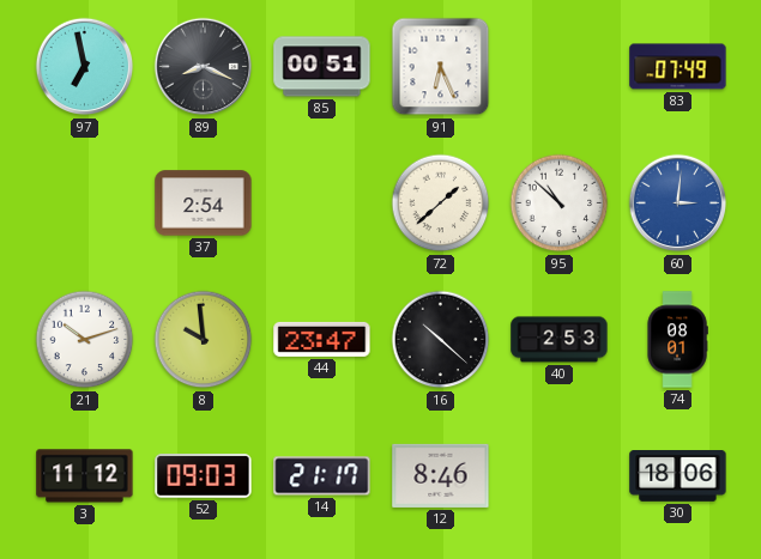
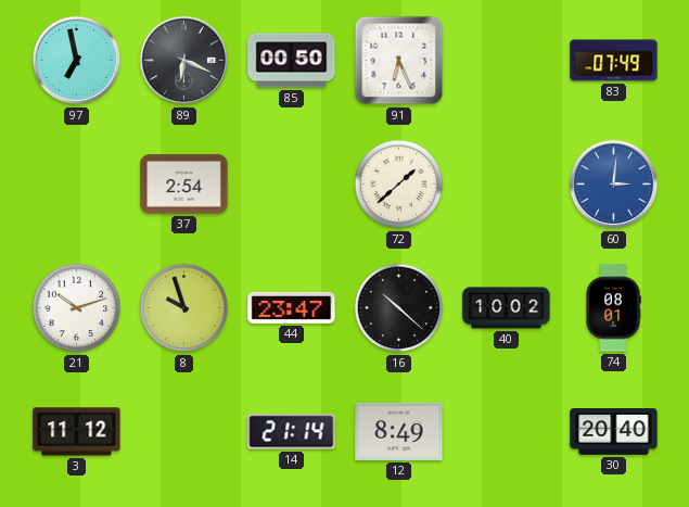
89: 8:19 -> 6:19 (184, 61)
85: 00:51 -> 00:50 (292, 61)
95: 10:52 -> none (560, 203)
8: 9:59 -> 9:57 (184, 308)
40: 2:53 -> 10:02 (507, 308)
52: 09:03 -> none (204, 476)
14: 21:17 -> 21:14 (292, 432)
12: 8:46 -> 8:49 (399, 431)
30: 18:06 -> 20:40 (614, 432)
